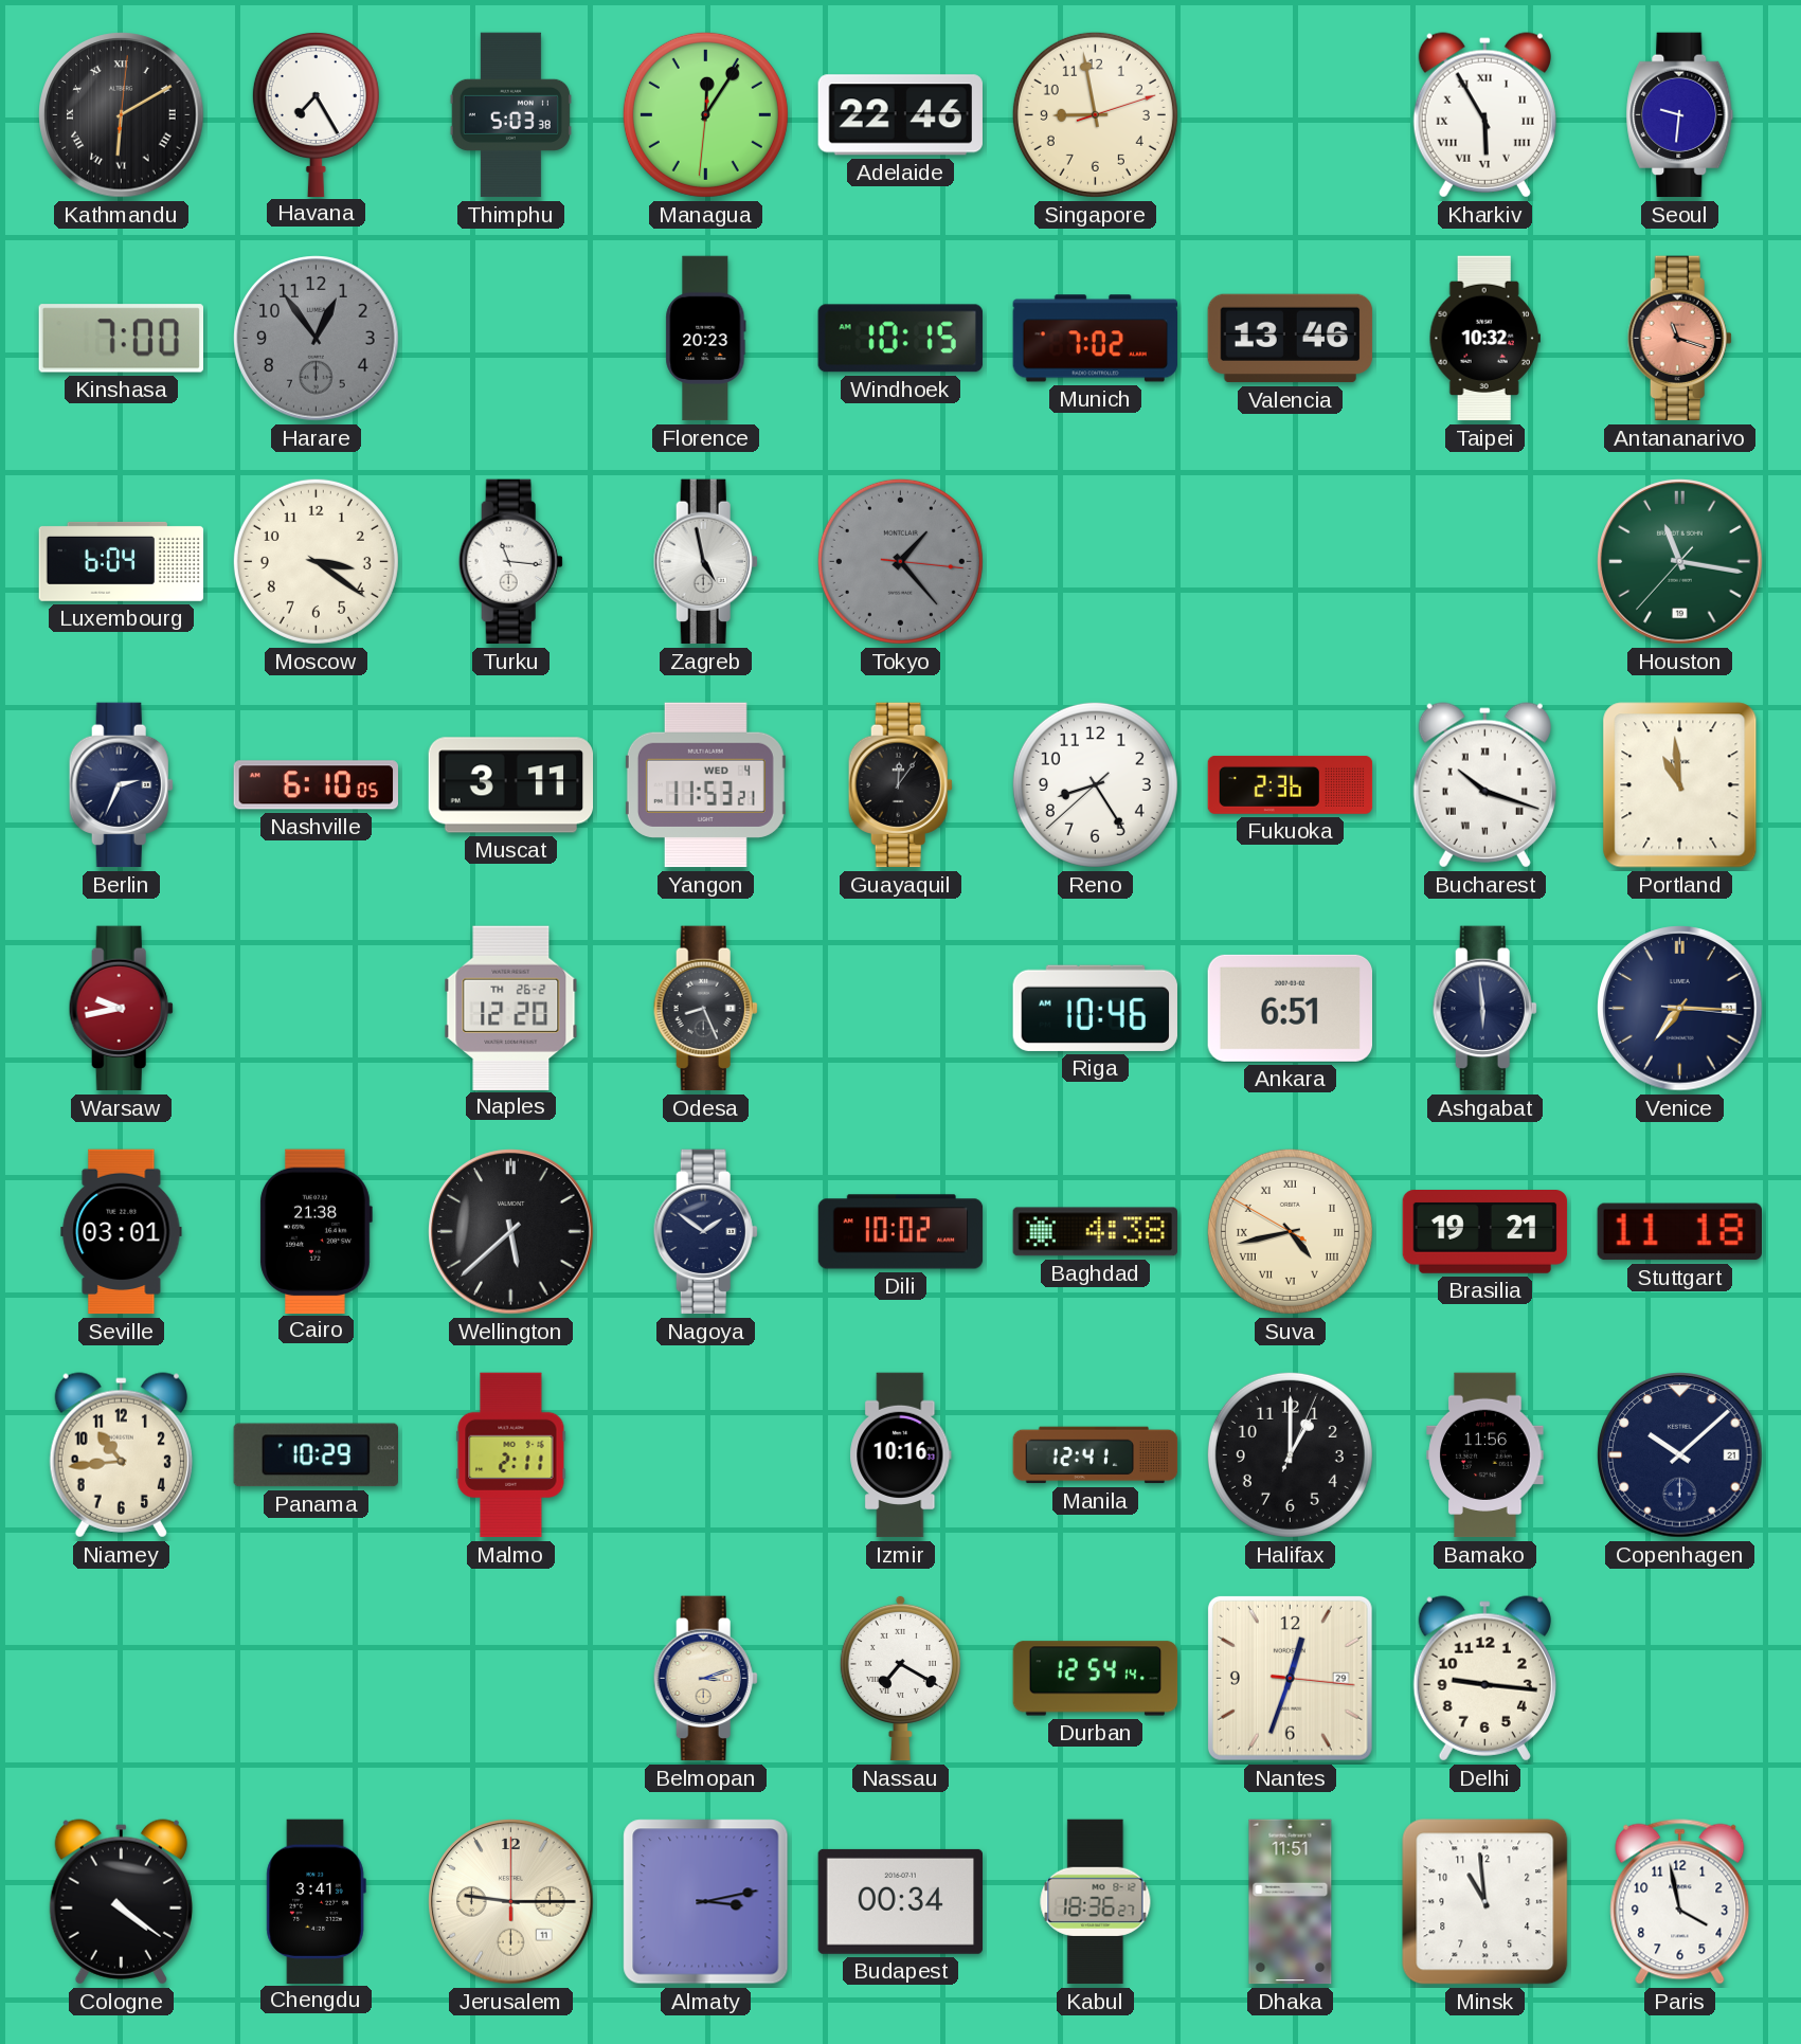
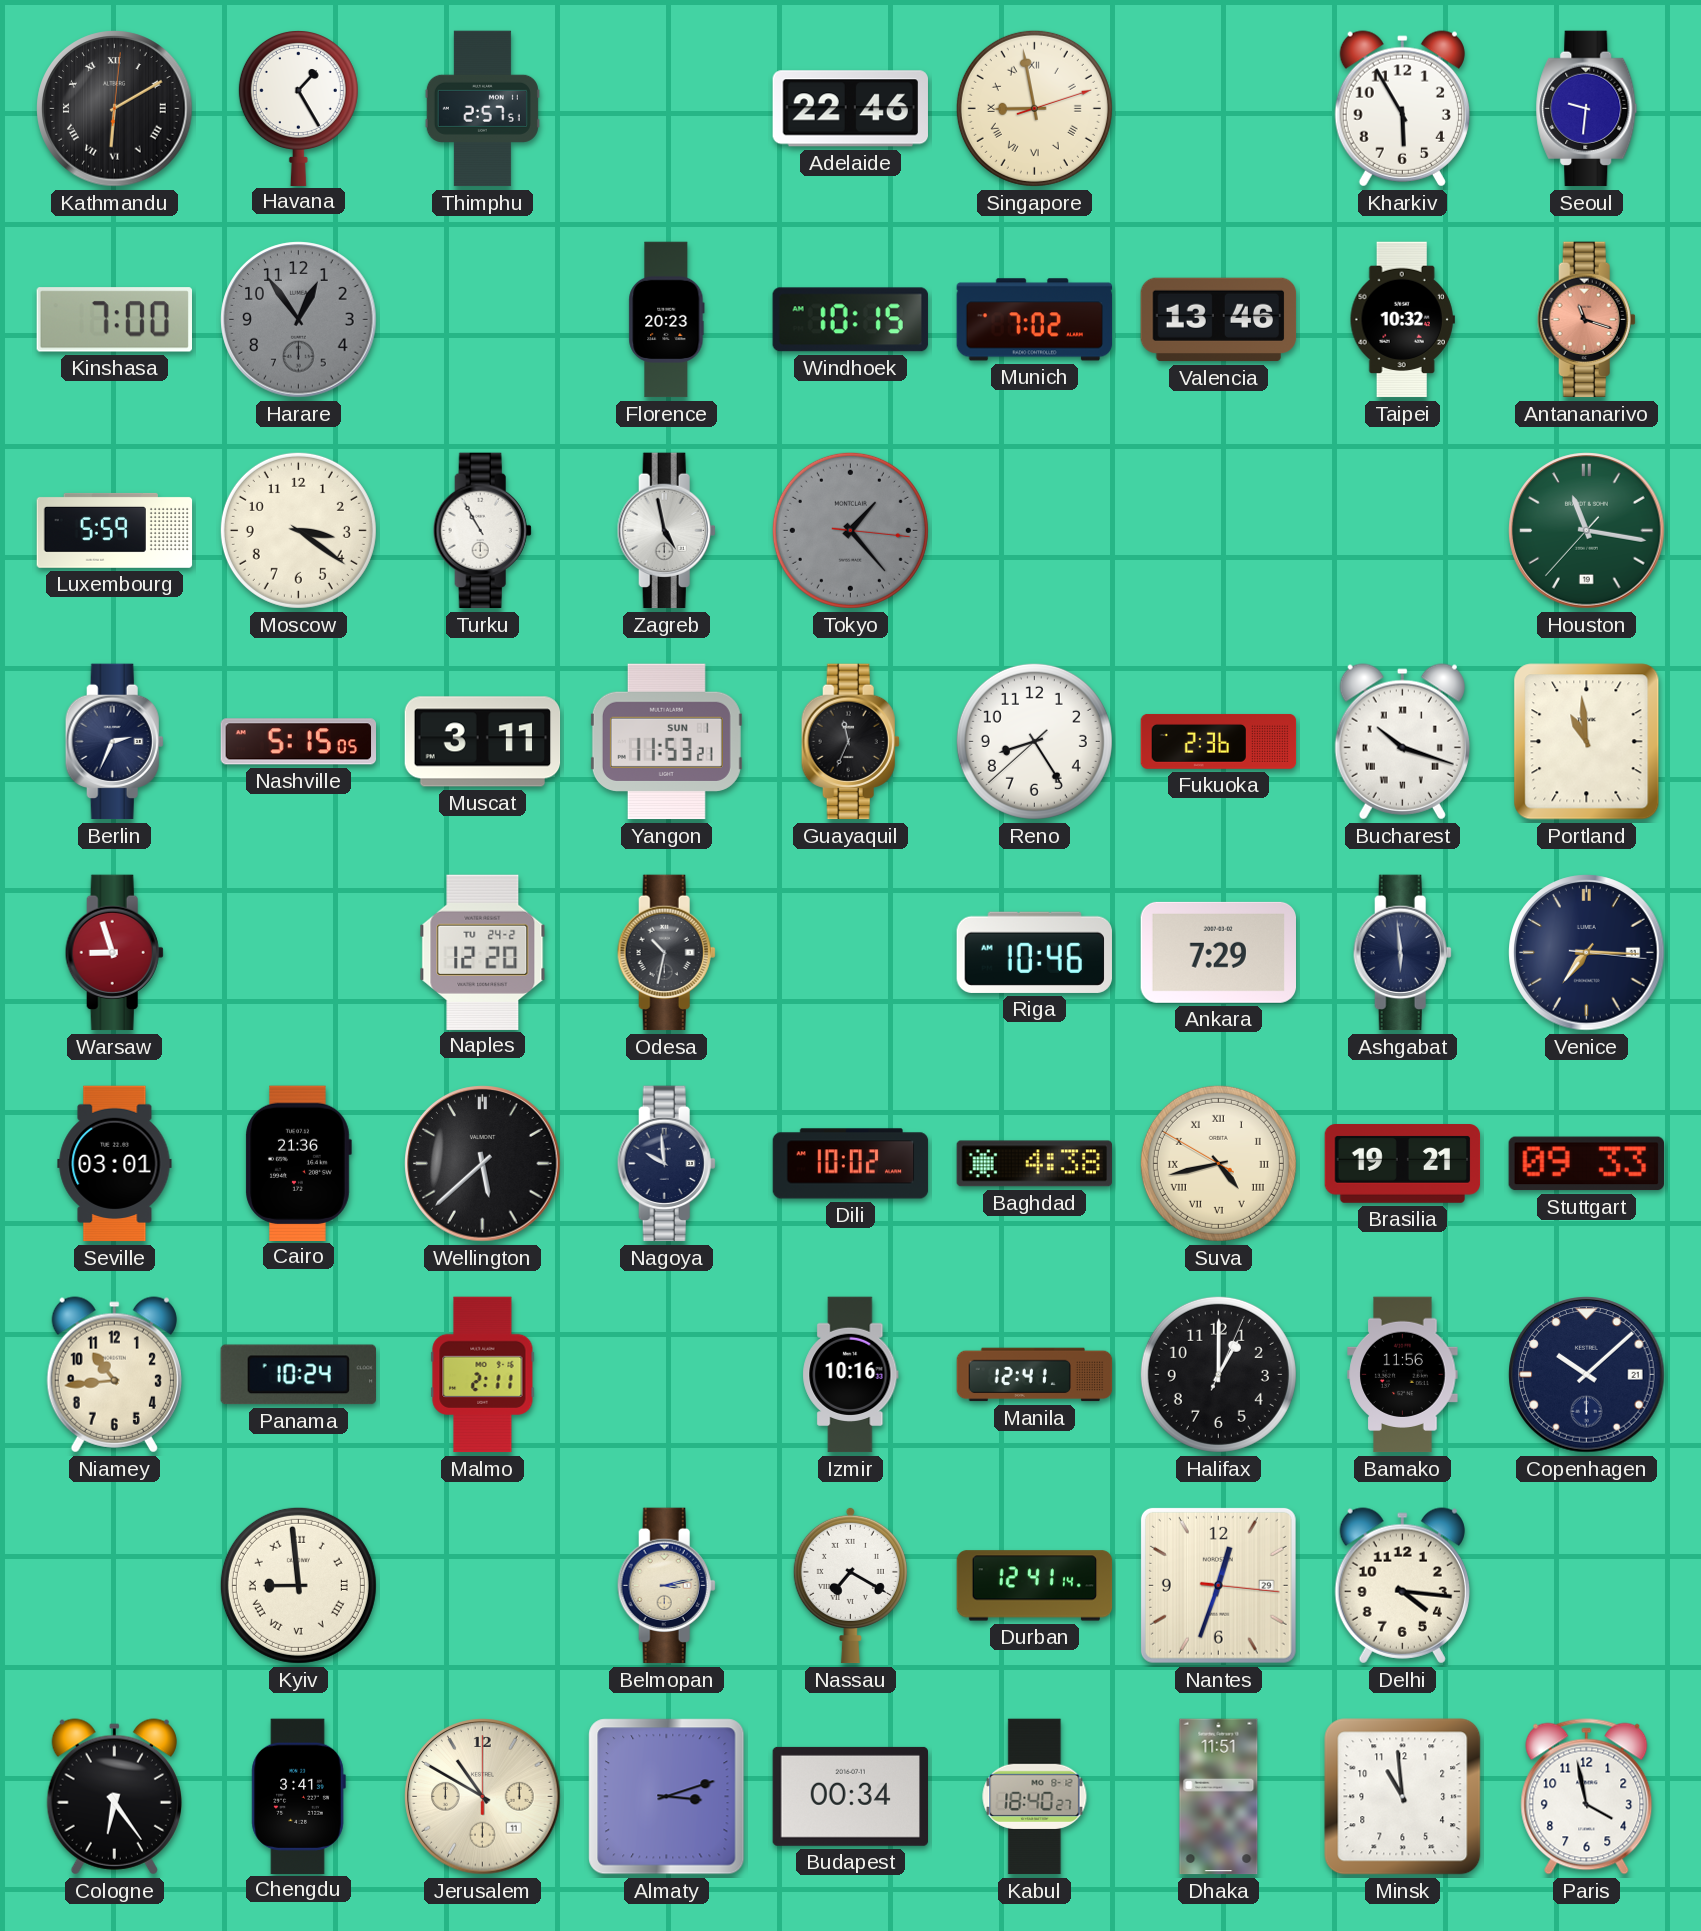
Havana: 7:25 -> 1:25 (298, 108)
Thimphu: 5:03 -> 2:57 (482, 109)
Managua: 12:05 -> none (705, 114)
Singapore numerals: Arabic -> Roman (1034, 108)
Kharkiv numerals: Roman -> Arabic (1402, 109)
Luxembourg: 6:04 -> 5:59 (115, 530)
Turku: 11:16 -> 10:55 (482, 531)
Nashville: 6:10 -> 5:15 (298, 742)
Yangon date: WED 4 -> SUN 1 (666, 742)
Guayaquil: 12:06 -> 11:34 (850, 742)
Warsaw: 9:43 -> 8:57 (114, 953)
Naples date: TH 26-2 -> TU 24-2 (483, 952)
Odesa: 8:26 -> 10:32 (666, 953)
Ankara: 6:51 -> 7:29 (1218, 952)
Cairo: 21:38 -> 21:36 (298, 1163)
Nagoya: 1:51 -> 9:59 (666, 1164)
Stuttgart: 11:18 -> 09:33 (1586, 1164)
Panama: 10:29 -> 10:24 (298, 1375)
Kyiv: none -> 8:59 (298, 1585)
Belmopan: 3:12 -> 3:13 (666, 1586)
Durban: 12:54 -> 12:41 (1035, 1586)
Delhi: 9:16 -> 4:16 (1402, 1586)
Cologne: 4:21 -> 6:24 (114, 1797)
Jerusalem: 9:15 -> 10:50 (483, 1797)
Almaty: 3:13 -> 3:12 (667, 1797)
Kabul: 18:36 -> 18:40 (1035, 1797)
